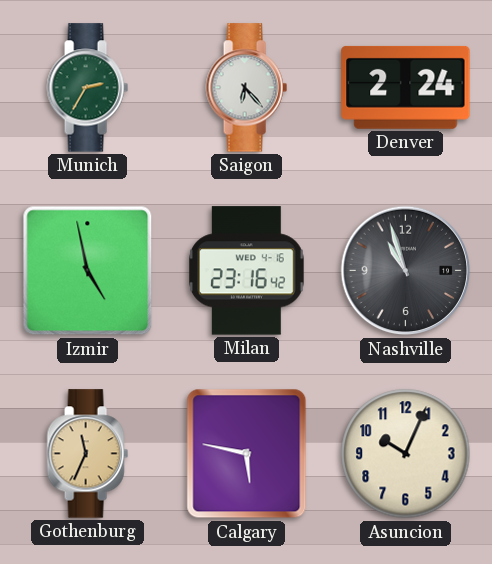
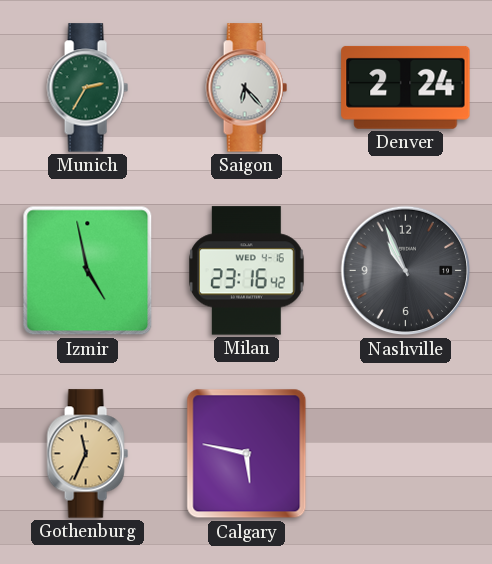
Nashville: 10:57 -> 10:56 (406, 271)
Asuncion: 10:04 -> none (406, 454)
